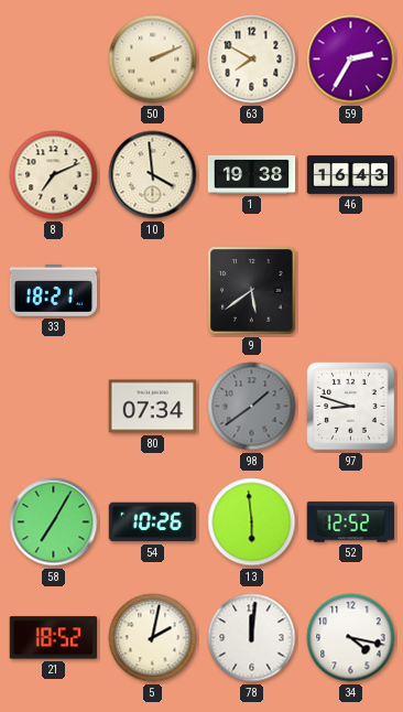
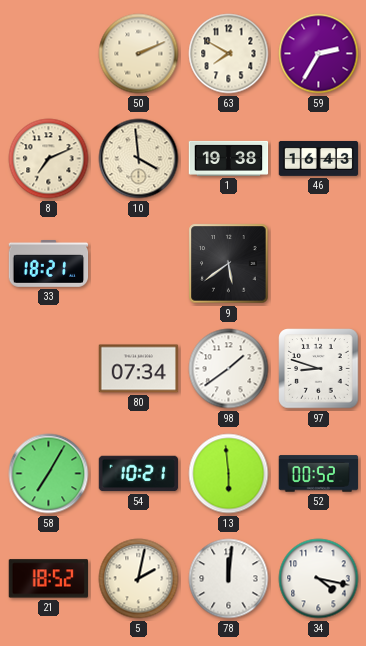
98 dial: grey -> white (229, 369)
54: 10:26 -> 10:21 (139, 474)
52: 12:52 -> 00:52 (319, 474)
